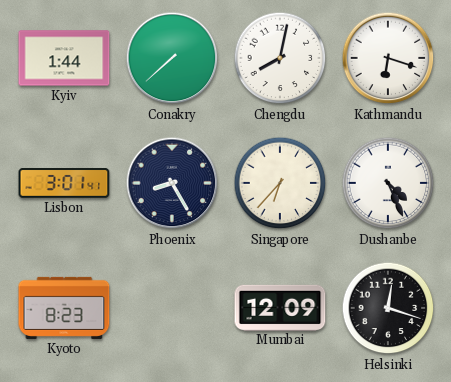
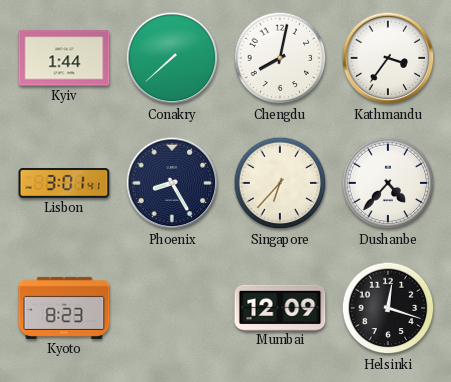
Kathmandu: 6:18 -> 3:36 (388, 58)
Dushanbe: 4:26 -> 4:37 (388, 183)
